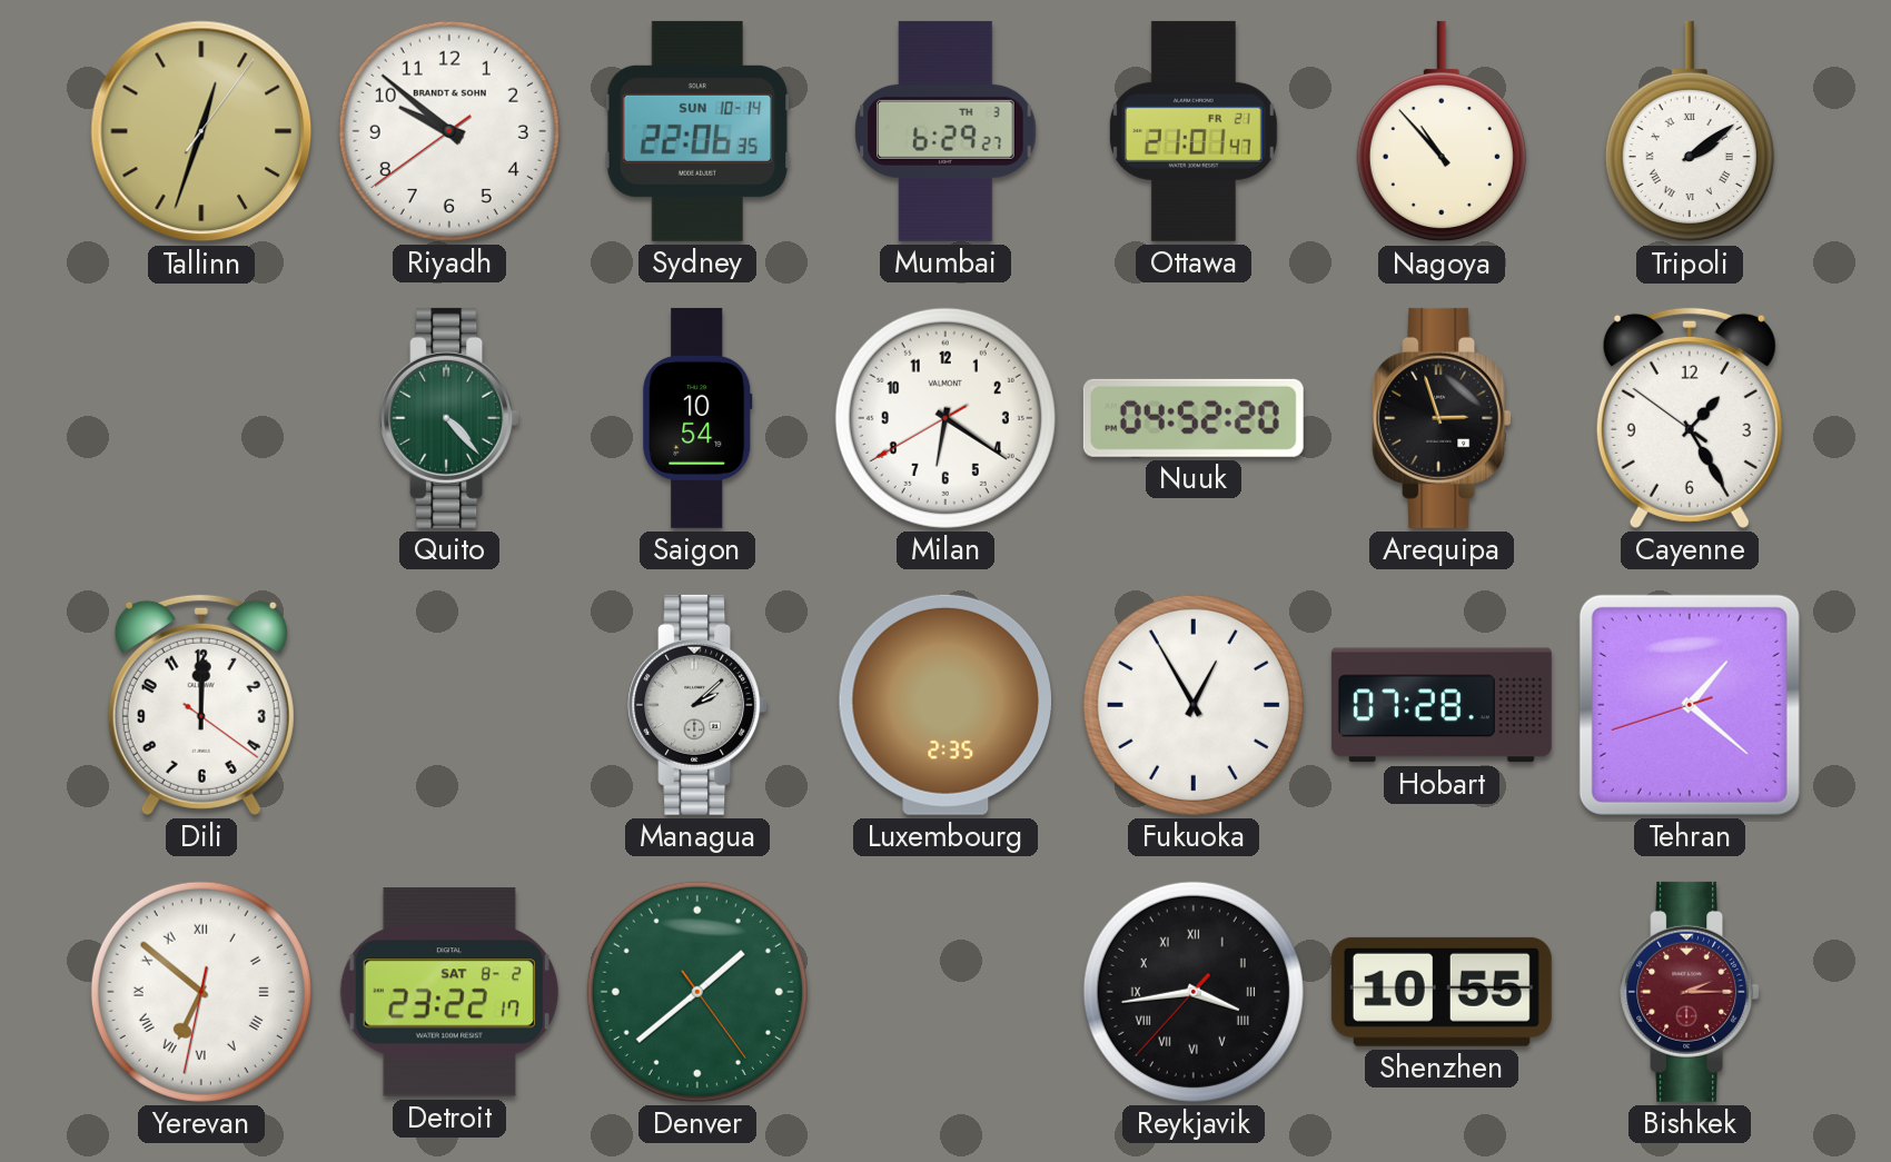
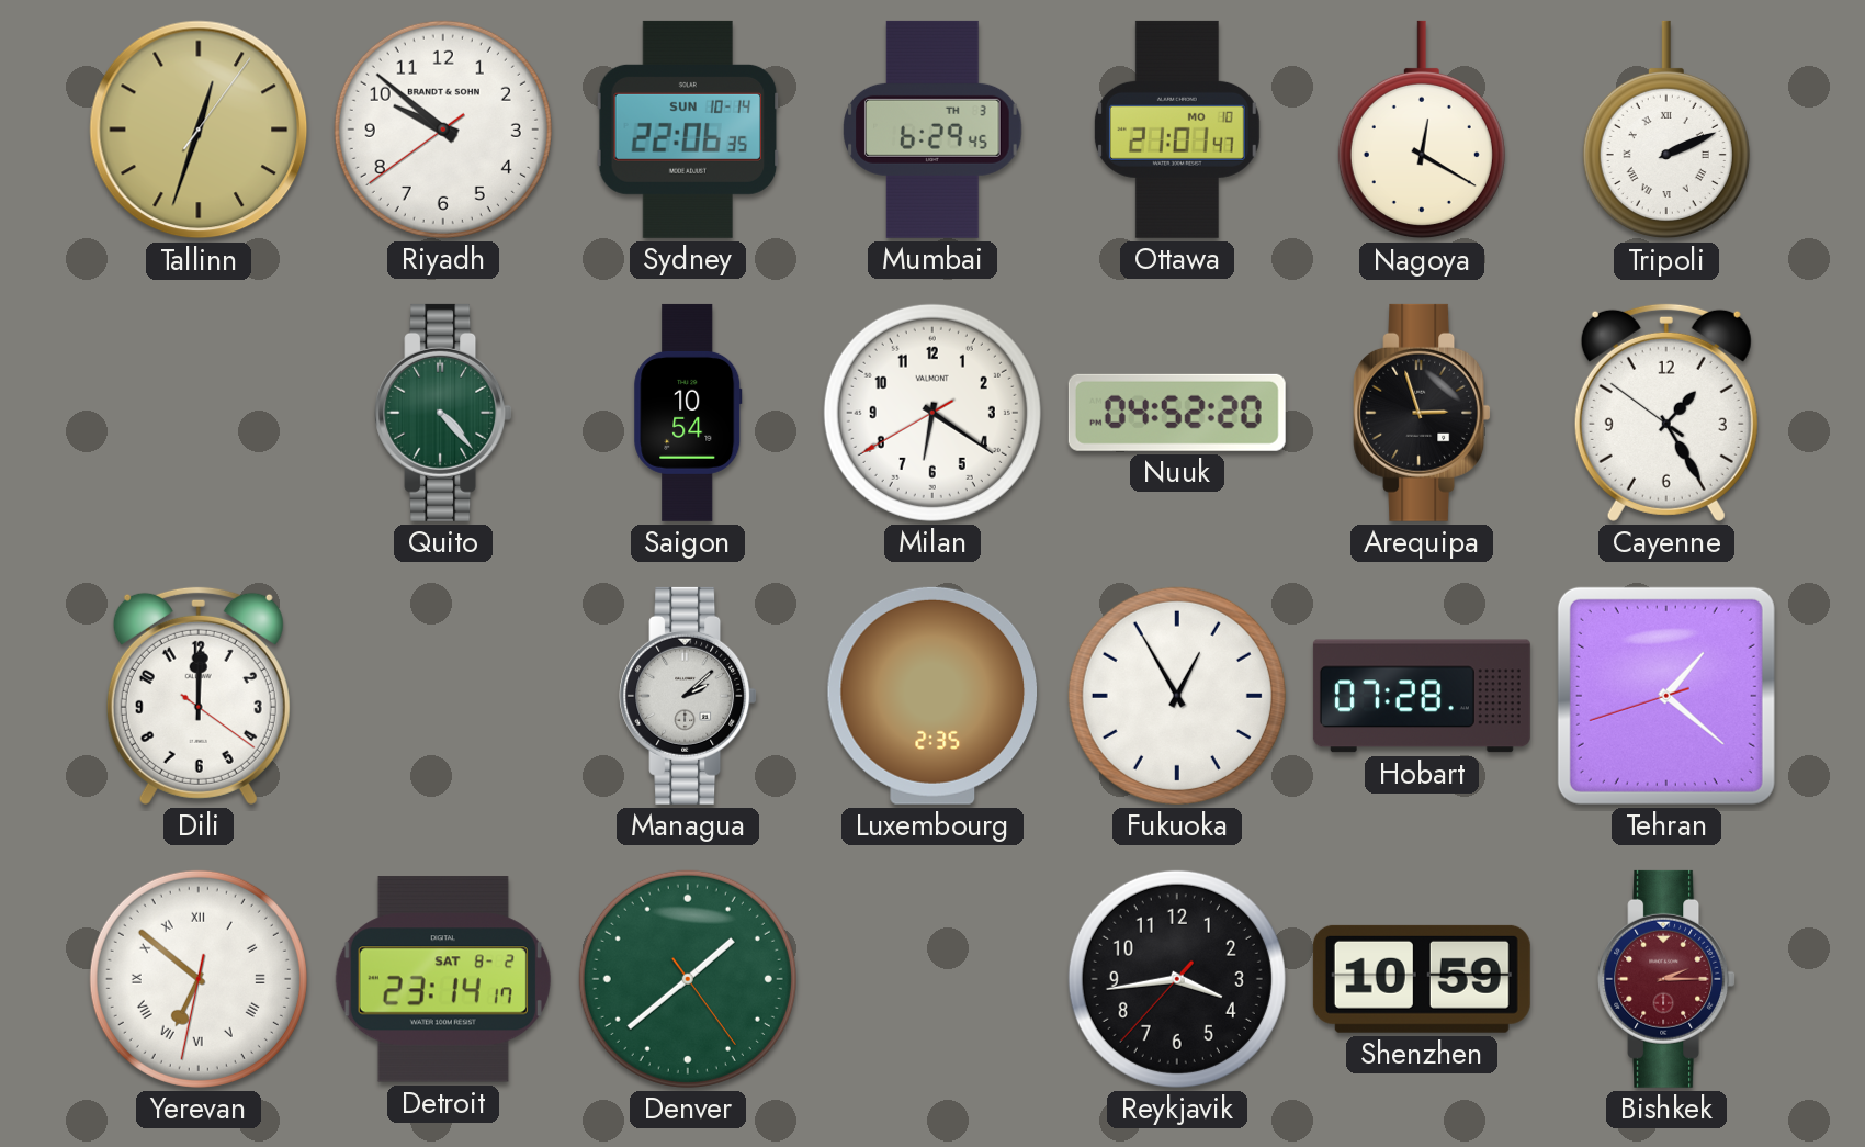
Mumbai: 6:29:27 -> 6:29:45 (933, 130)
Ottawa date: FR 21 -> MO 10 (1177, 130)
Nagoya: 10:53 -> 12:20 (1422, 130)
Tripoli: 2:09 -> 2:11 (1666, 130)
Detroit: 23:22 -> 23:14 (443, 979)
Reykjavik numerals: Roman -> Arabic (1177, 979)
Shenzhen: 10:55 -> 10:59 (1422, 979)
